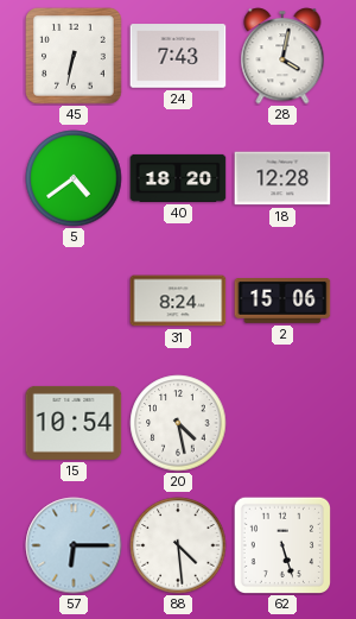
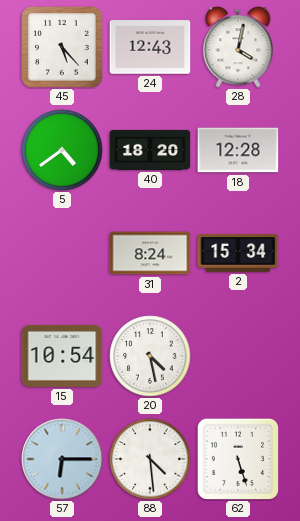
45: 6:32 -> 5:23 (63, 48)
24: 7:43 -> 12:43 (150, 47)
2: 15:06 -> 15:34 (238, 254)
